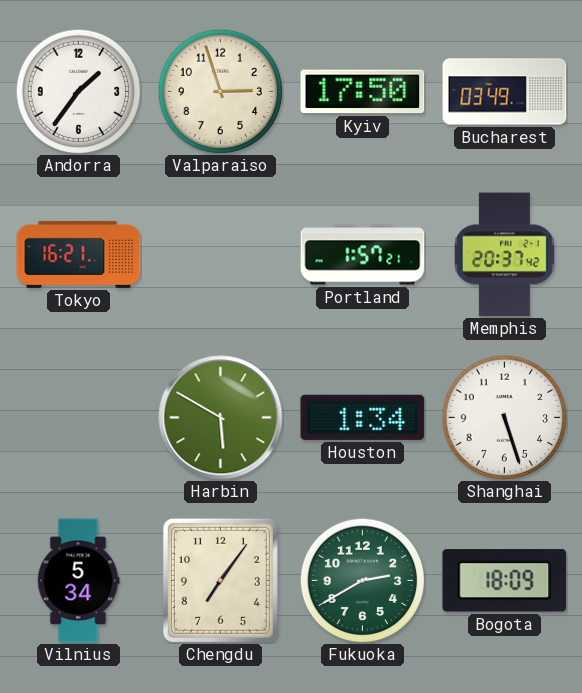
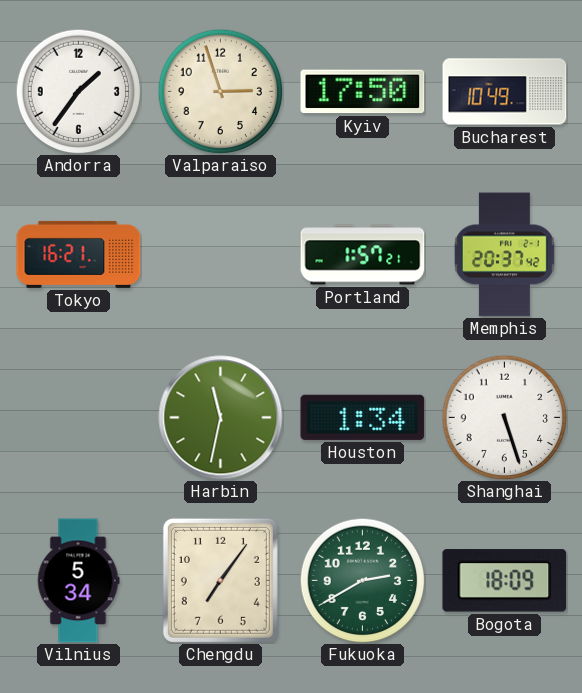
Bucharest: 03:49 -> 10:49 (505, 92)
Harbin: 5:50 -> 11:32 (221, 418)
